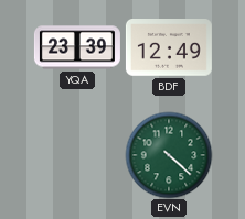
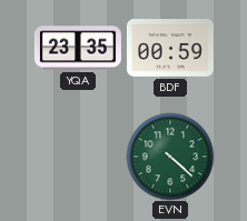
YQA: 23:39 -> 23:35 (78, 48)
BDF: 12:49 -> 00:59 (170, 49)
